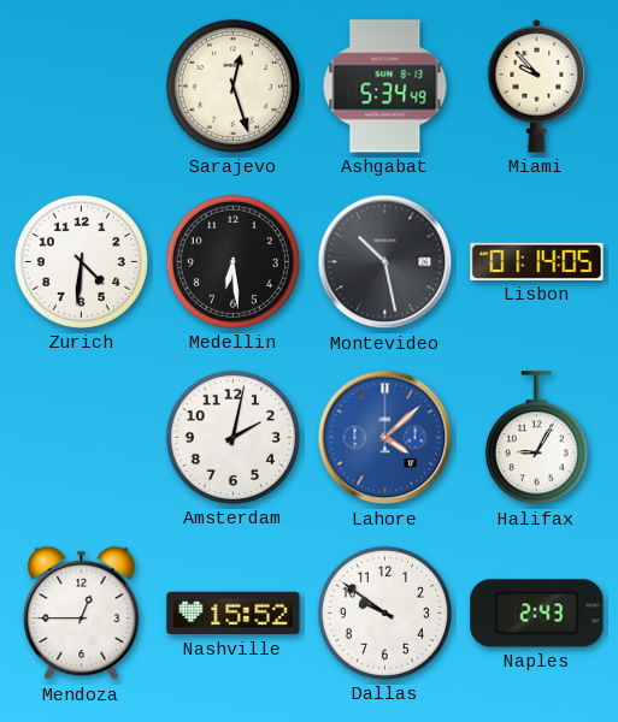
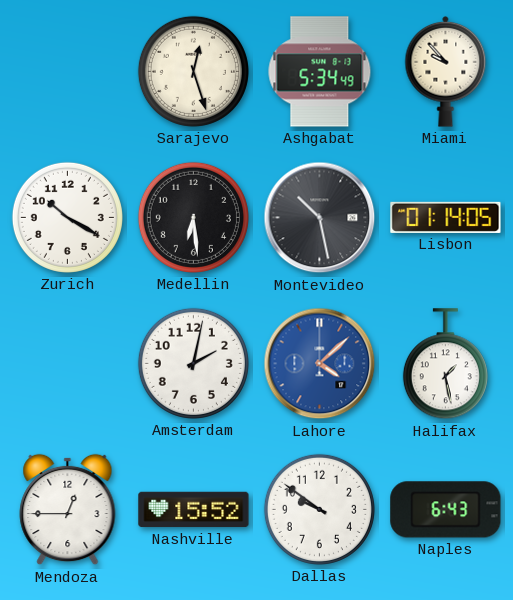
Zurich: 4:31 -> 10:20 (67, 217)
Halifax: 9:05 -> 1:28 (445, 364)
Naples: 2:43 -> 6:43 (446, 510)
